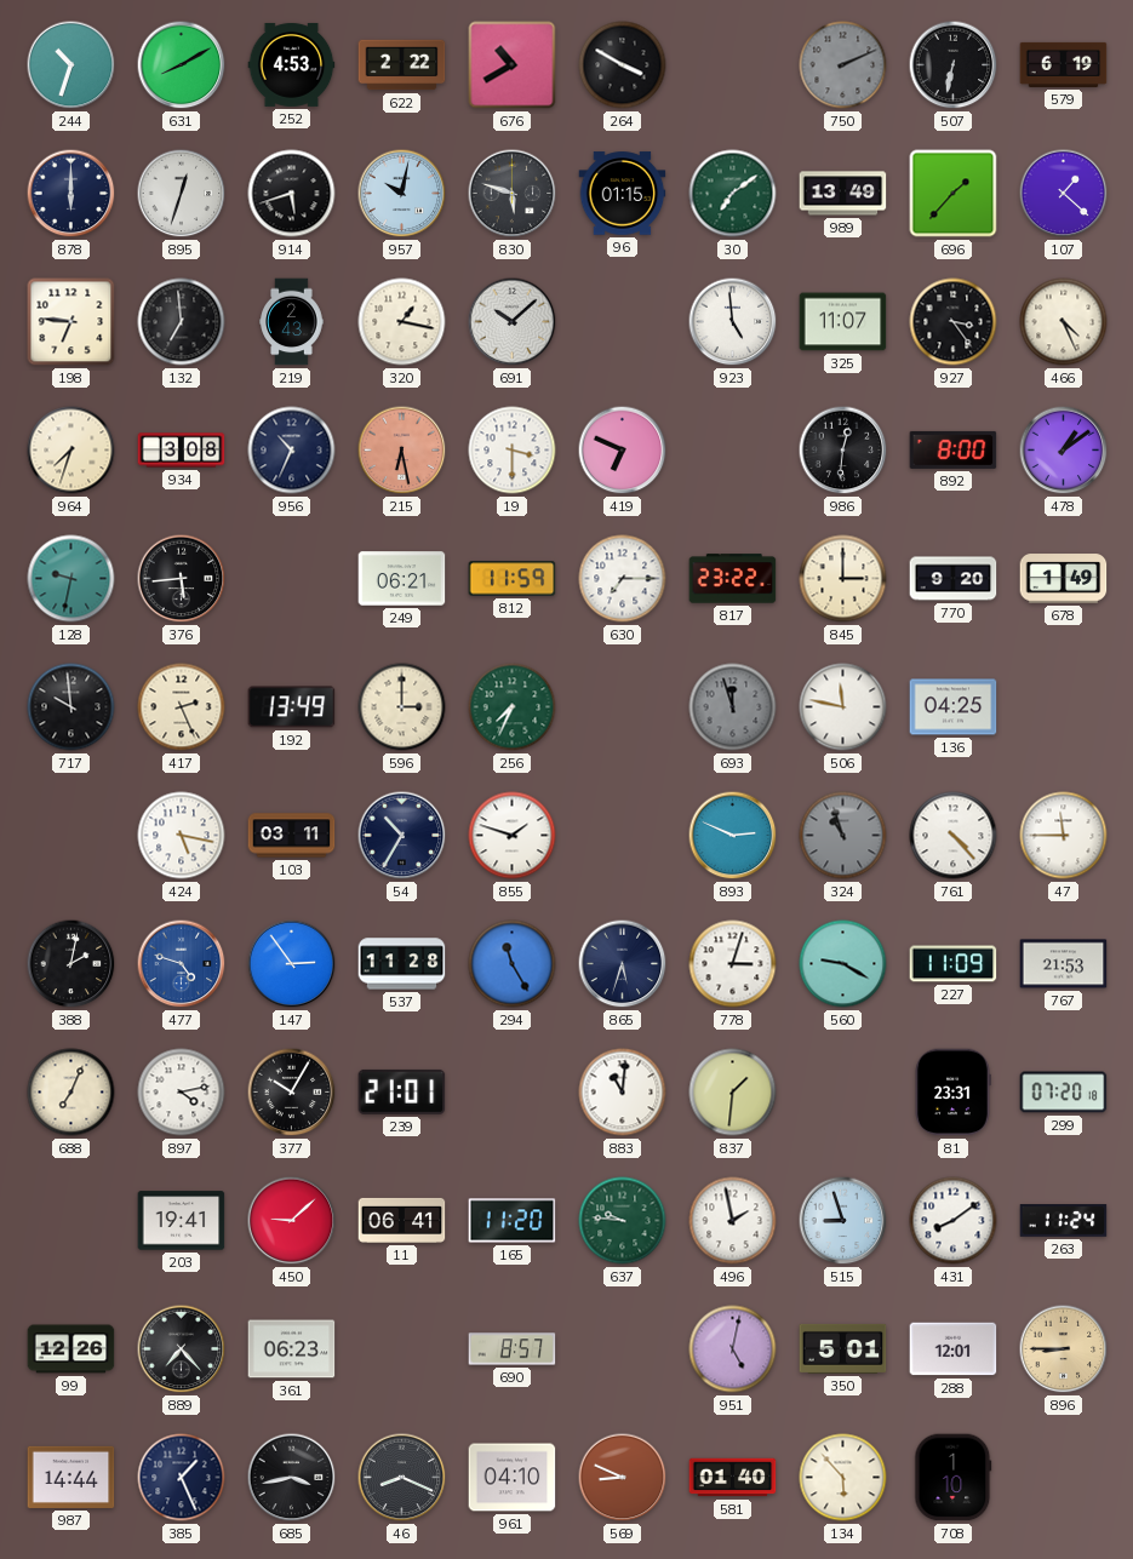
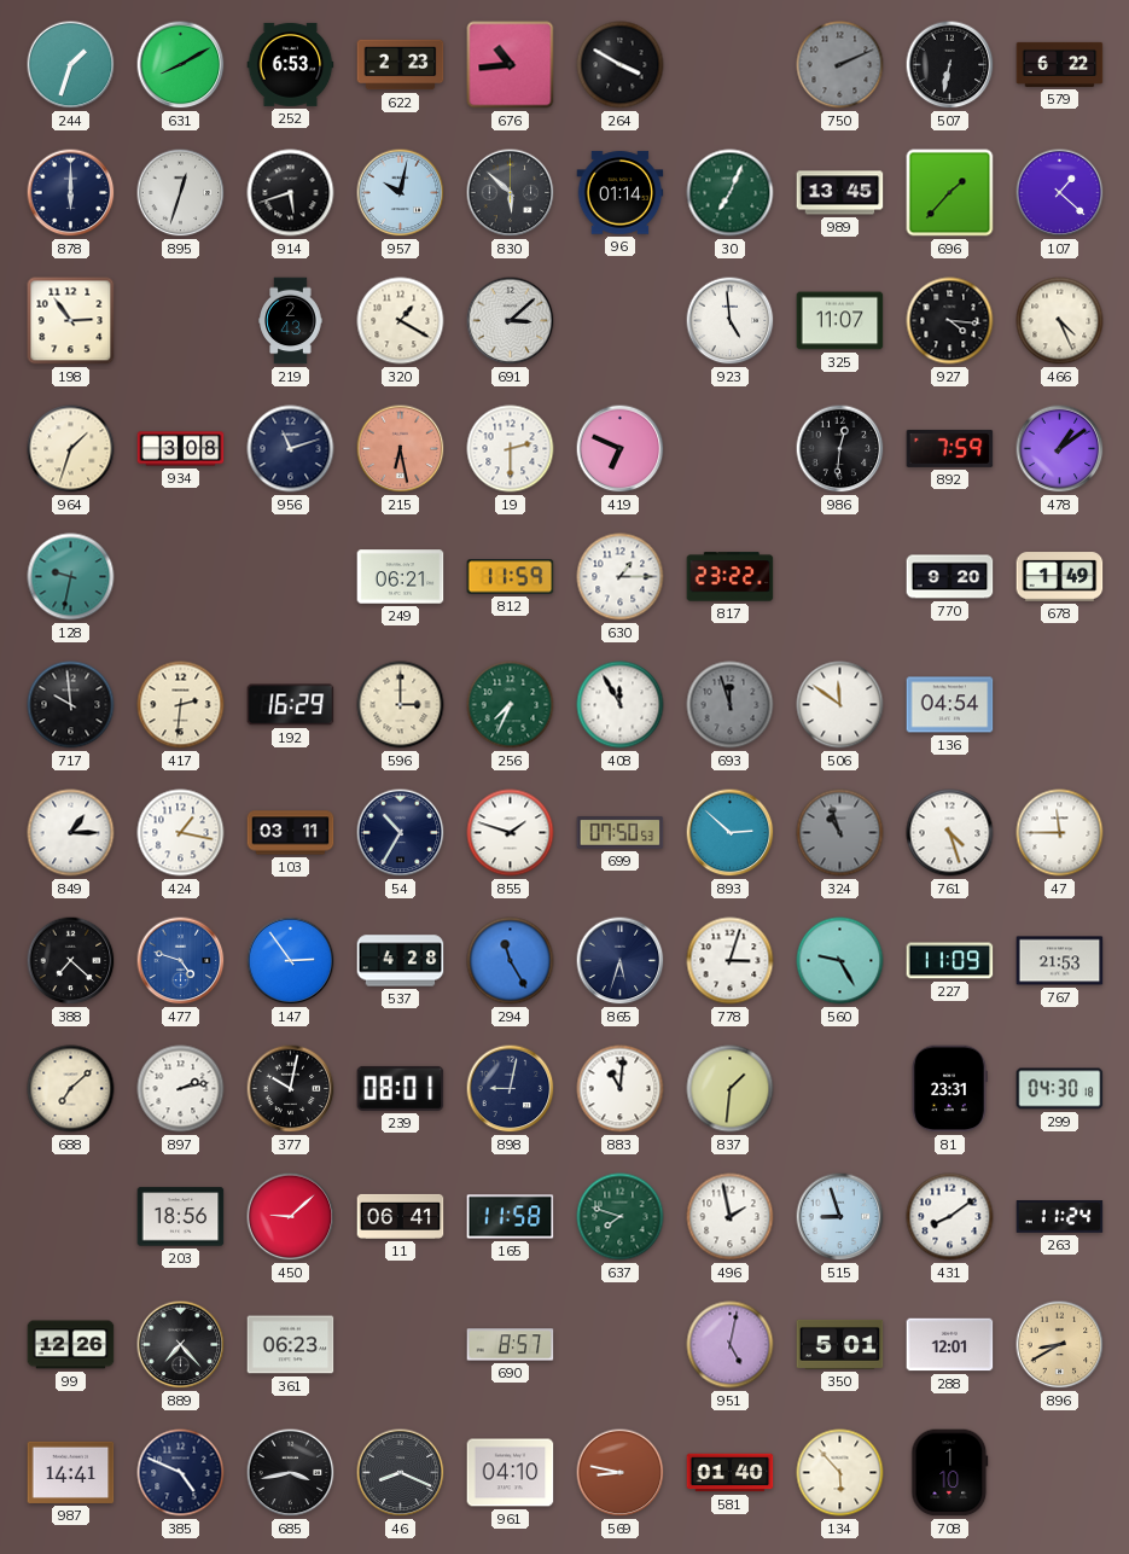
244: 10:33 -> 1:33 (71, 65)
252: 4:53 -> 6:53 (291, 64)
622: 2:22 -> 2:23 (401, 65)
676: 10:40 -> 10:44 (511, 65)
579: 6:19 -> 6:22 (1060, 64)
830: 5:48 -> 5:52 (511, 193)
96: 01:15 -> 01:14 (621, 193)
30: 7:09 -> 7:04 (731, 193)
989: 13:49 -> 13:45 (840, 193)
198: 6:46 -> 2:54 (71, 321)
132: 6:59 -> none (182, 322)
320: 1:17 -> 1:20 (401, 321)
691: 10:08 -> 3:08 (511, 321)
927: 3:24 -> 4:16 (950, 321)
964: 7:33 -> 1:33 (71, 449)
956: 10:34 -> 11:12 (291, 449)
19: 3:30 -> 2:30 (511, 449)
892: 8:00 -> 7:59 (950, 448)
376: 5:44 -> none (182, 579)
630: 7:15 -> 1:15 (621, 577)
845: 3:00 -> none (843, 579)
417: 2:26 -> 2:31 (181, 705)
192: 13:49 -> 16:29 (291, 705)
408: none -> 11:55 (621, 705)
506: 11:47 -> 11:51 (840, 705)
136: 04:25 -> 04:54 (950, 705)
849: none -> 1:15 (71, 833)
424: 5:17 -> 1:17 (181, 833)
699: none -> 07:50 (621, 833)
893: 2:49 -> 2:52 (731, 833)
761: 4:23 -> 4:27 (950, 833)
388: 2:02 -> 7:22 (71, 961)
537: 11:28 -> 4:28 (401, 961)
560: 9:20 -> 9:25 (840, 961)
688: 7:04 -> 7:08 (71, 1089)
897: 4:13 -> 2:13 (181, 1089)
377: 10:05 -> 10:02 (291, 1089)
239: 21:01 -> 08:01 (401, 1088)
898: none -> 9:02 (511, 1089)
299: 07:20 -> 04:30 (1060, 1089)
203: 19:41 -> 18:56 (181, 1217)
165: 11:20 -> 11:58 (511, 1217)
637: 9:46 -> 7:48 (621, 1217)
896: 8:45 -> 8:40 (1060, 1345)
987: 14:44 -> 14:41 (71, 1472)
385: 1:26 -> 4:49 (181, 1473)
569: 8:49 -> 8:47 (621, 1473)
